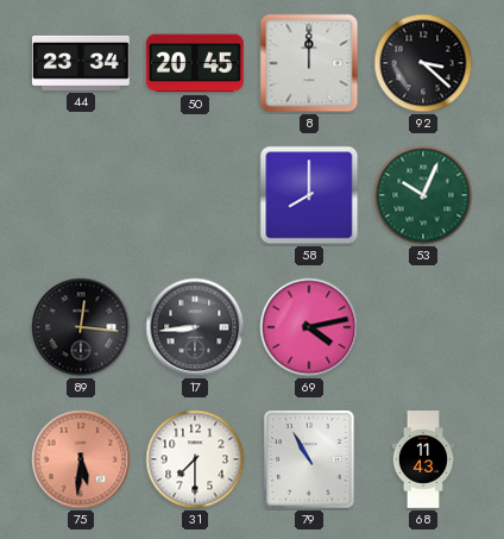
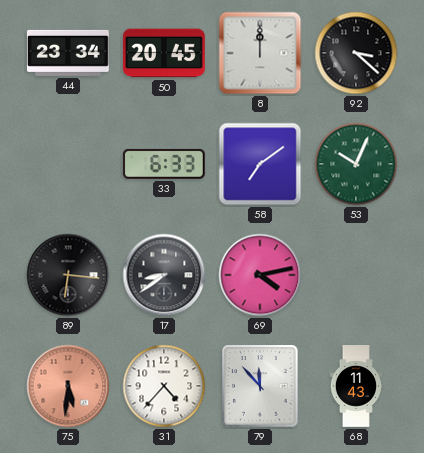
33: none -> 6:33 (164, 164)
58: 8:00 -> 7:09 (260, 164)
89: 12:16 -> 6:16 (68, 275)
17: 8:44 -> 8:39 (164, 275)
31: 7:30 -> 4:37 (164, 386)
79: 10:55 -> 11:53 (261, 386)
